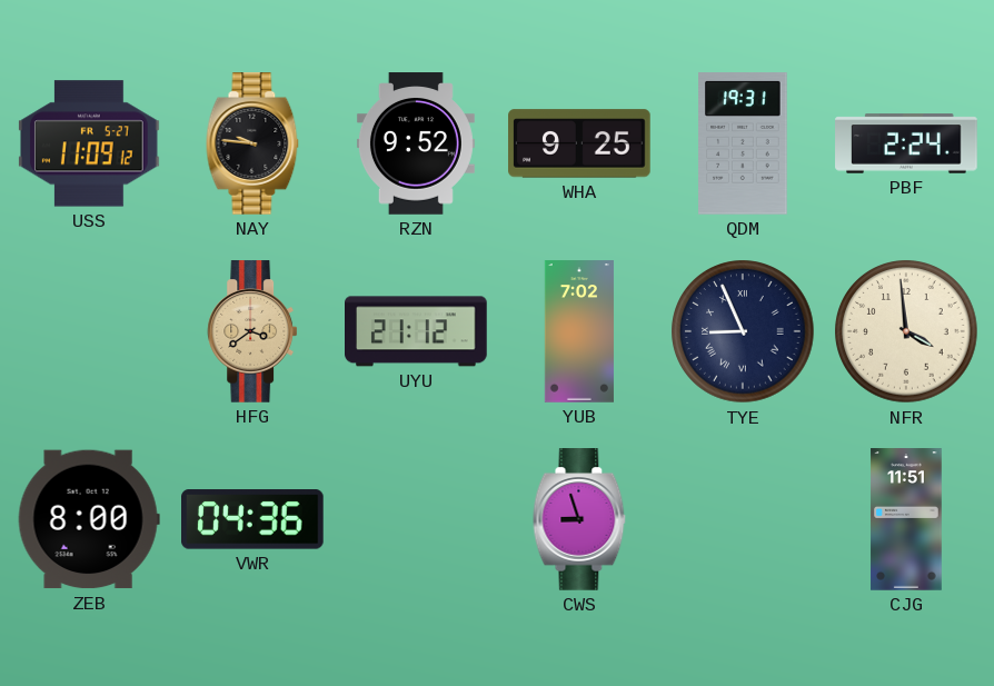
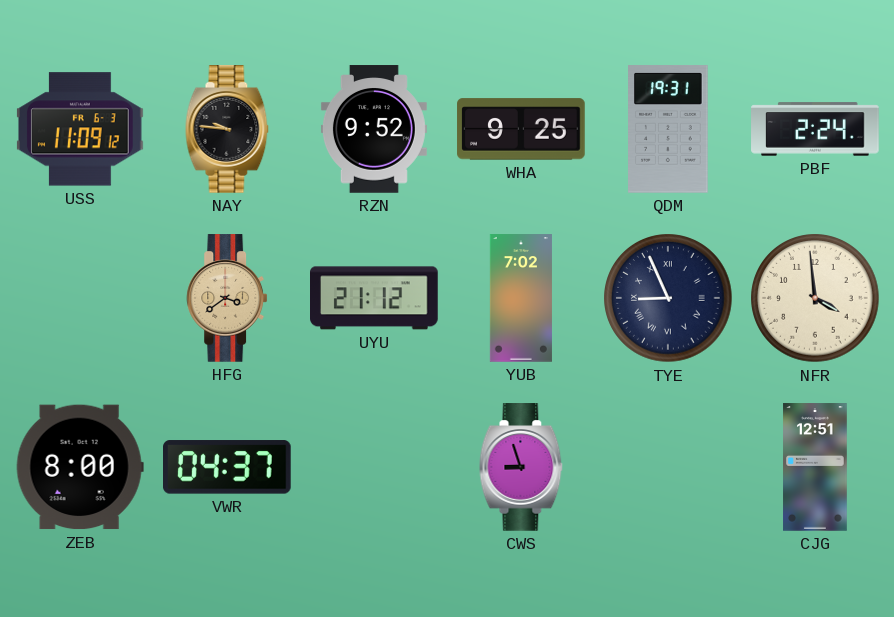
USS date: FR 5-27 -> FR 6-3 (81, 129)
VWR: 04:36 -> 04:37 (228, 467)
CJG: 11:51 -> 12:51 (815, 467)
